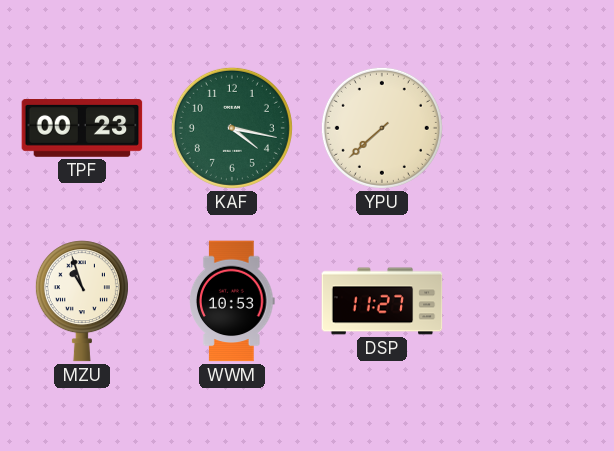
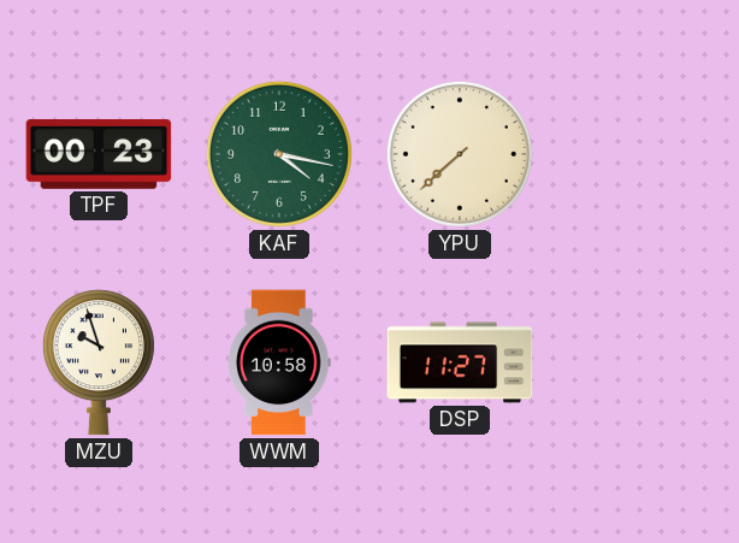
MZU: 10:57 -> 9:57 (99, 362)
WWM: 10:53 -> 10:58 (280, 362)
